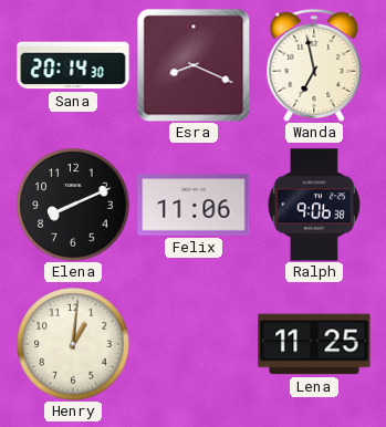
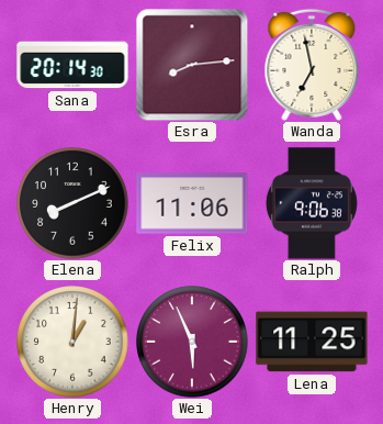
Esra: 8:19 -> 8:14 (192, 65)
Wei: none -> 5:56 (192, 342)
